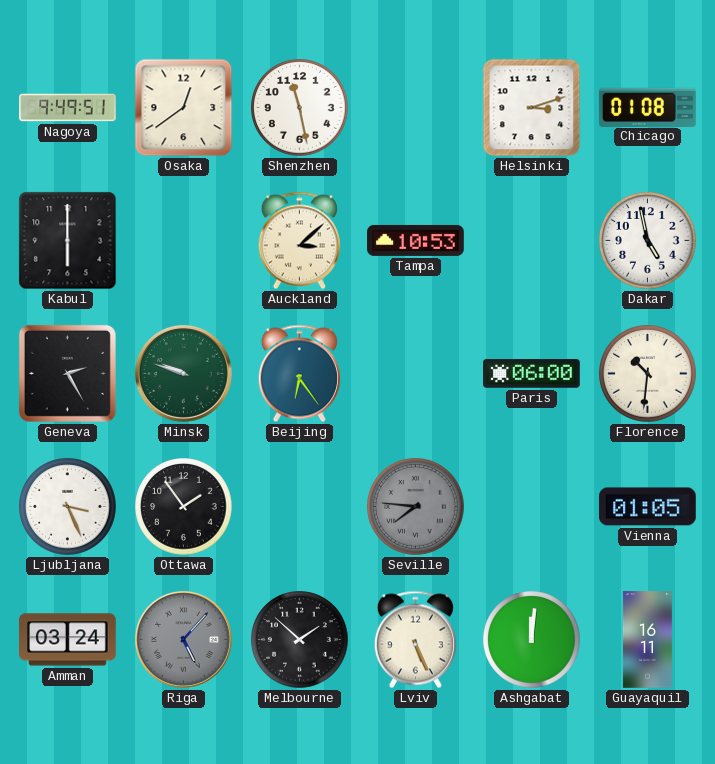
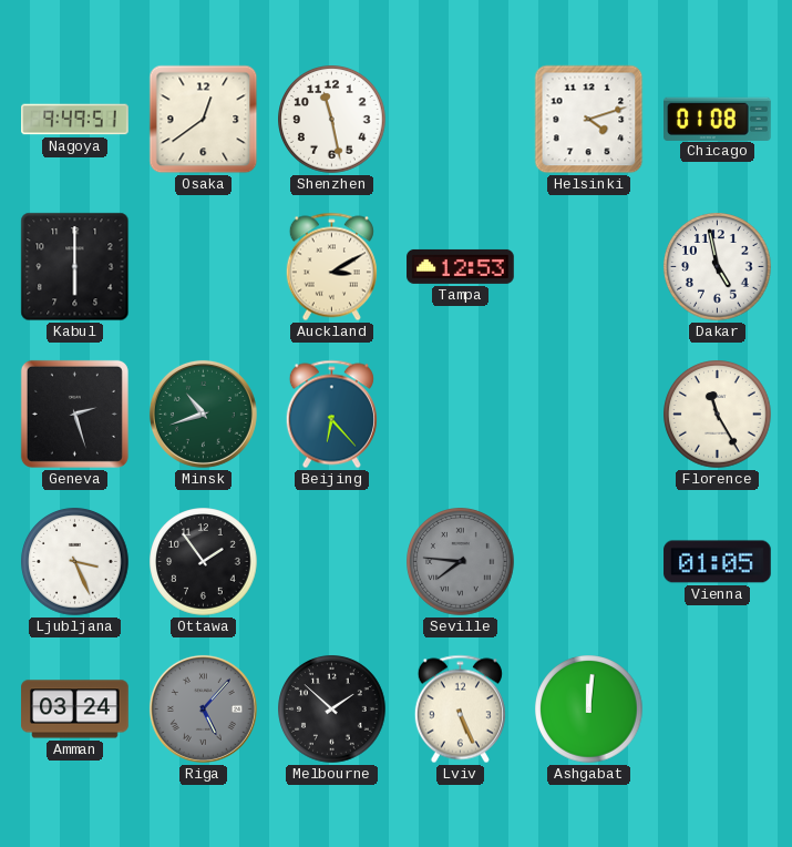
Helsinki: 3:12 -> 4:12 (589, 120)
Auckland: 3:08 -> 3:10 (331, 267)
Tampa: 10:53 -> 12:53 (461, 266)
Geneva: 2:25 -> 2:27 (74, 414)
Minsk: 9:48 -> 10:42 (203, 414)
Beijing: 6:24 -> 6:23 (331, 415)
Paris: 06:00 -> none (532, 374)
Florence: 10:31 -> 11:25 (718, 415)
Guayaquil: 16:11 -> none (647, 640)
